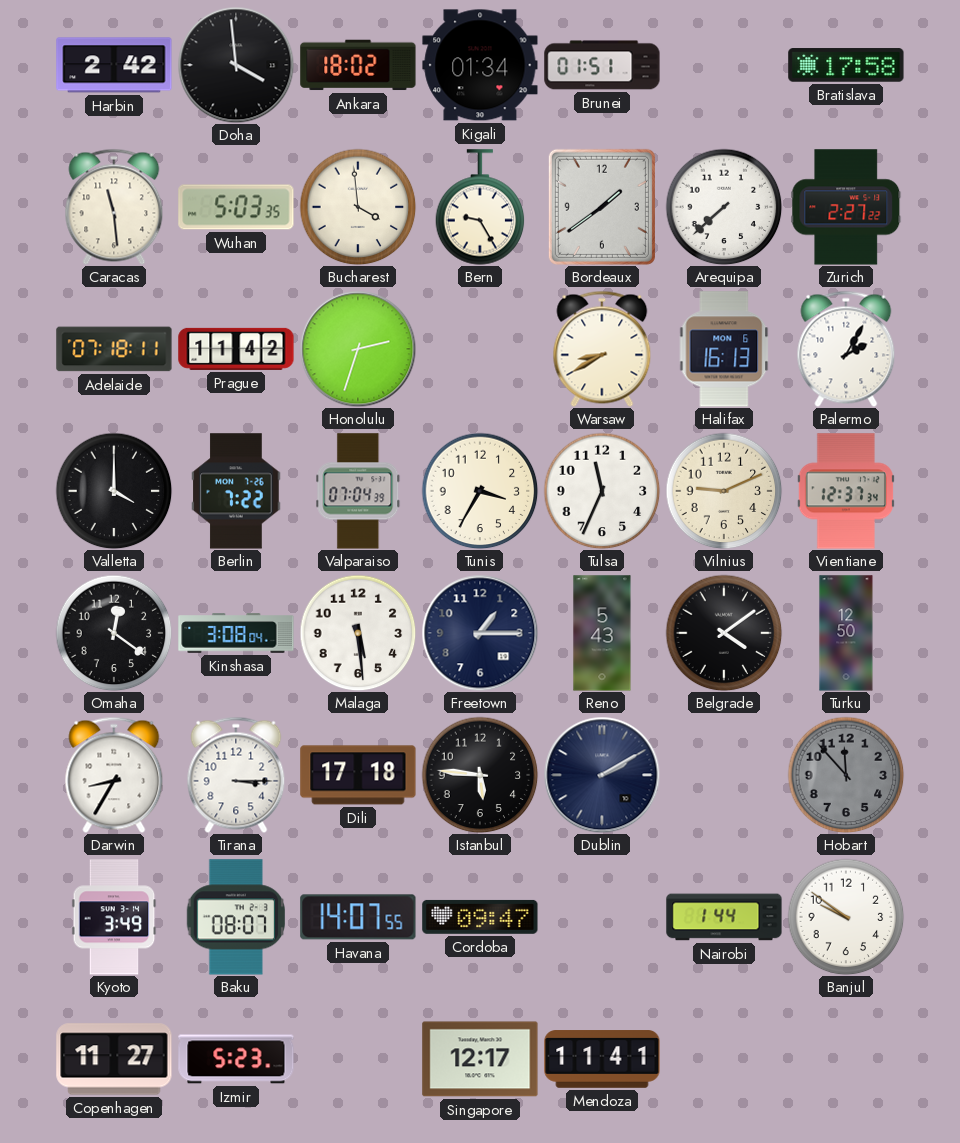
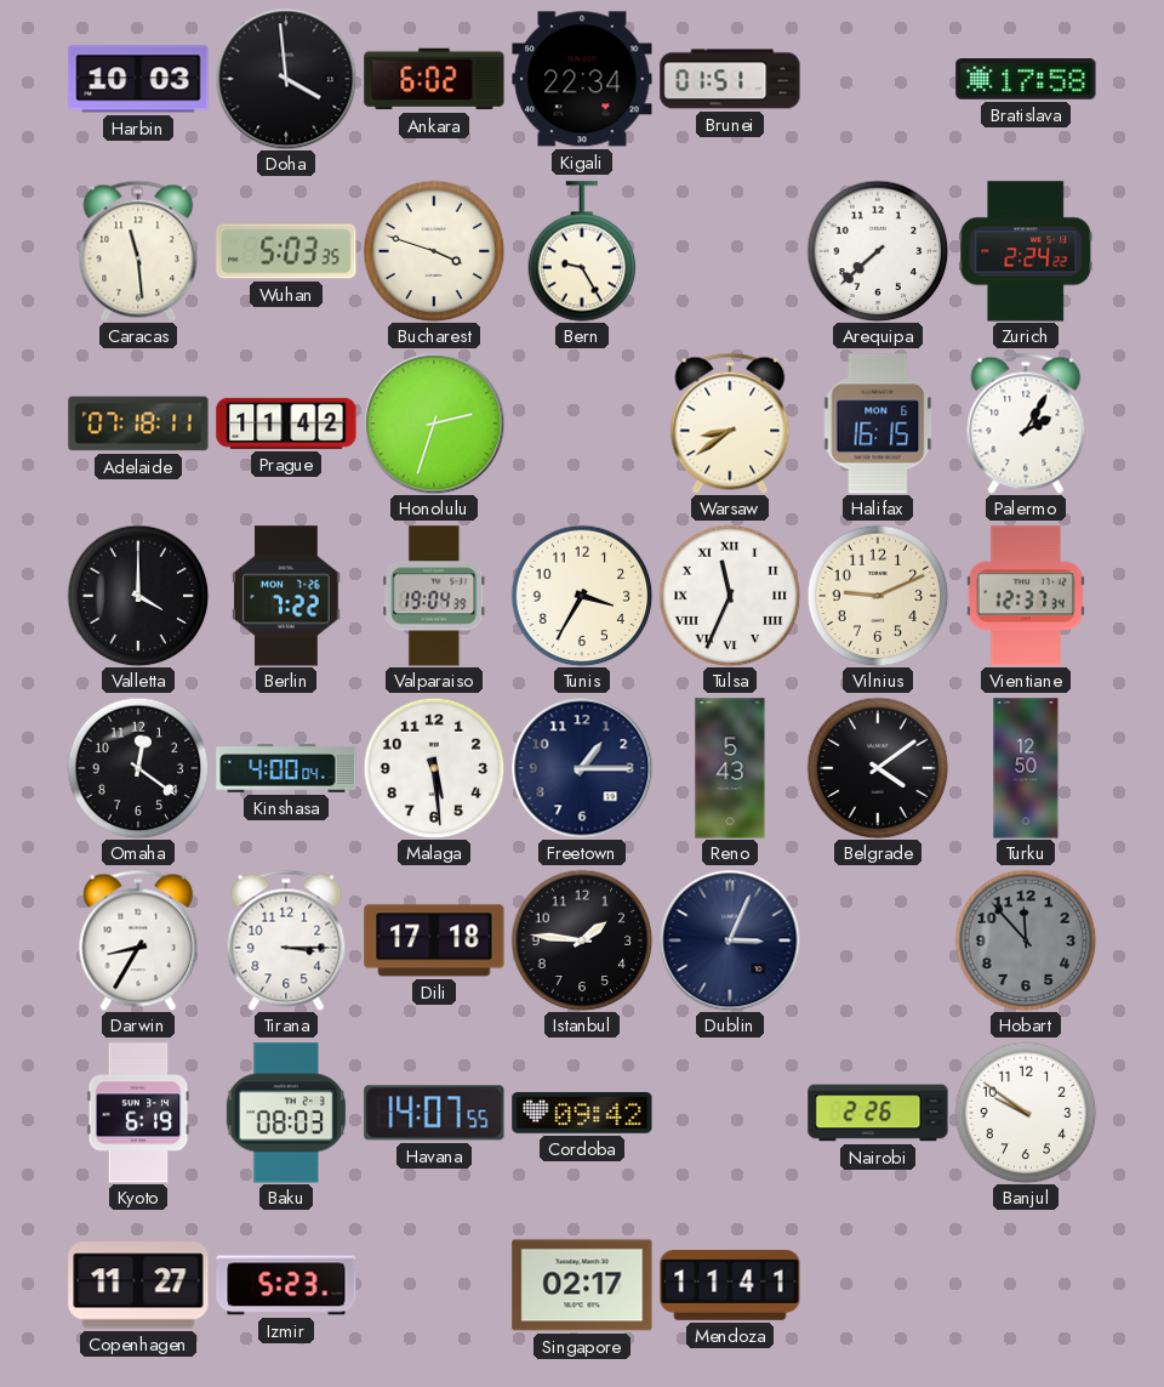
Harbin: 2:42 -> 10:03 (138, 79)
Ankara: 18:02 -> 6:02 (434, 79)
Kigali: 01:34 -> 22:34 (582, 79)
Bucharest: 3:59 -> 3:48 (434, 251)
Bordeaux: 1:39 -> none (602, 207)
Zurich: 2:27 -> 2:24 (1026, 251)
Warsaw: 8:40 -> 8:39 (730, 424)
Halifax: 16:13 -> 16:15 (878, 424)
Valparaiso: 07:04 -> 19:04 (434, 596)
Tulsa numerals: Arabic -> Roman (730, 596)
Kinshasa: 3:08 -> 4:00 (286, 768)
Istanbul: 5:46 -> 1:46 (582, 940)
Dublin: 2:10 -> 3:04 (730, 940)
Kyoto: 3:49 -> 6:19 (138, 1113)
Baku: 08:07 -> 08:03 (285, 1113)
Cordoba: 09:47 -> 09:42 (582, 1113)
Nairobi: 1:44 -> 2:26 (878, 1113)
Singapore: 12:17 -> 02:17 (582, 1285)
